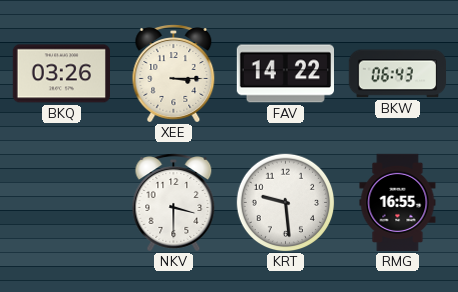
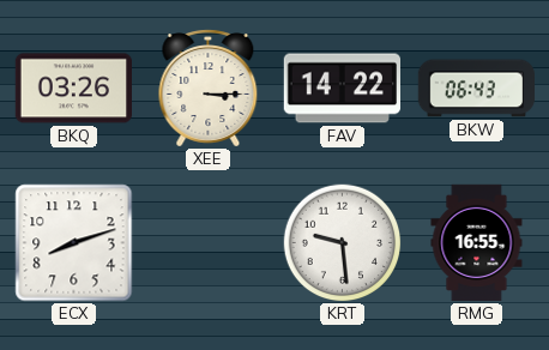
ECX: none -> 8:12 (74, 243)
NKV: 3:30 -> none (174, 203)
